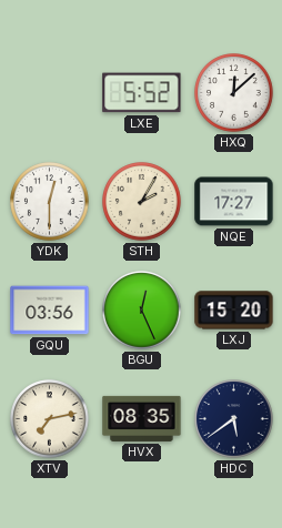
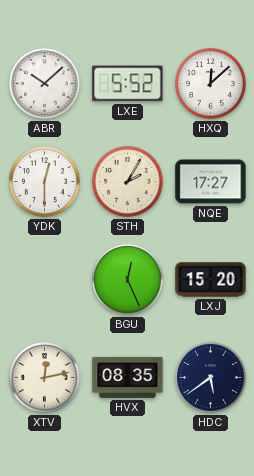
ABR: none -> 10:08 (45, 84)
GQU: 03:56 -> none (50, 311)
XTV: 7:13 -> 12:13 (45, 378)
